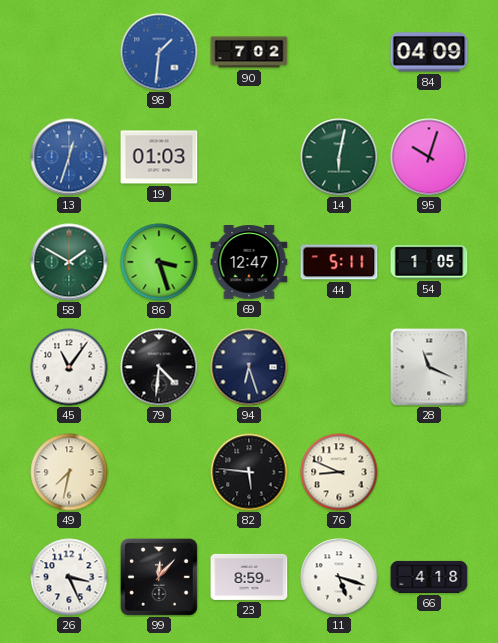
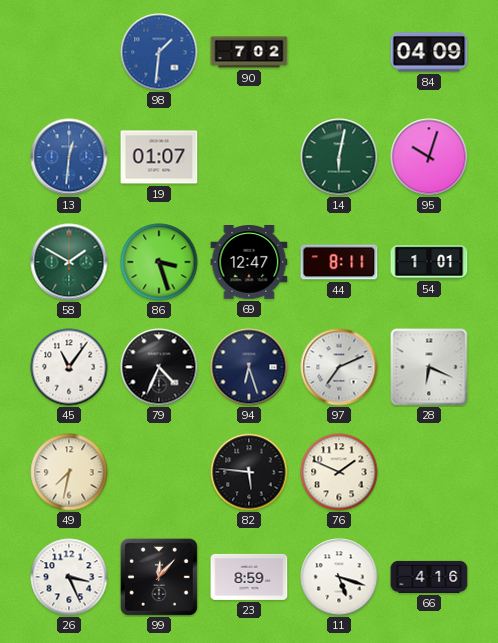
13: 12:33 -> 12:31 (69, 157)
19: 01:03 -> 01:07 (159, 157)
44: 5:11 -> 8:11 (339, 262)
54: 1:05 -> 1:01 (429, 262)
79: 4:31 -> 4:34 (159, 367)
97: none -> 7:11 (339, 367)
28: 11:19 -> 6:19 (429, 367)
76: 8:49 -> 1:49 (339, 472)
66: 4:18 -> 4:16 (429, 577)
